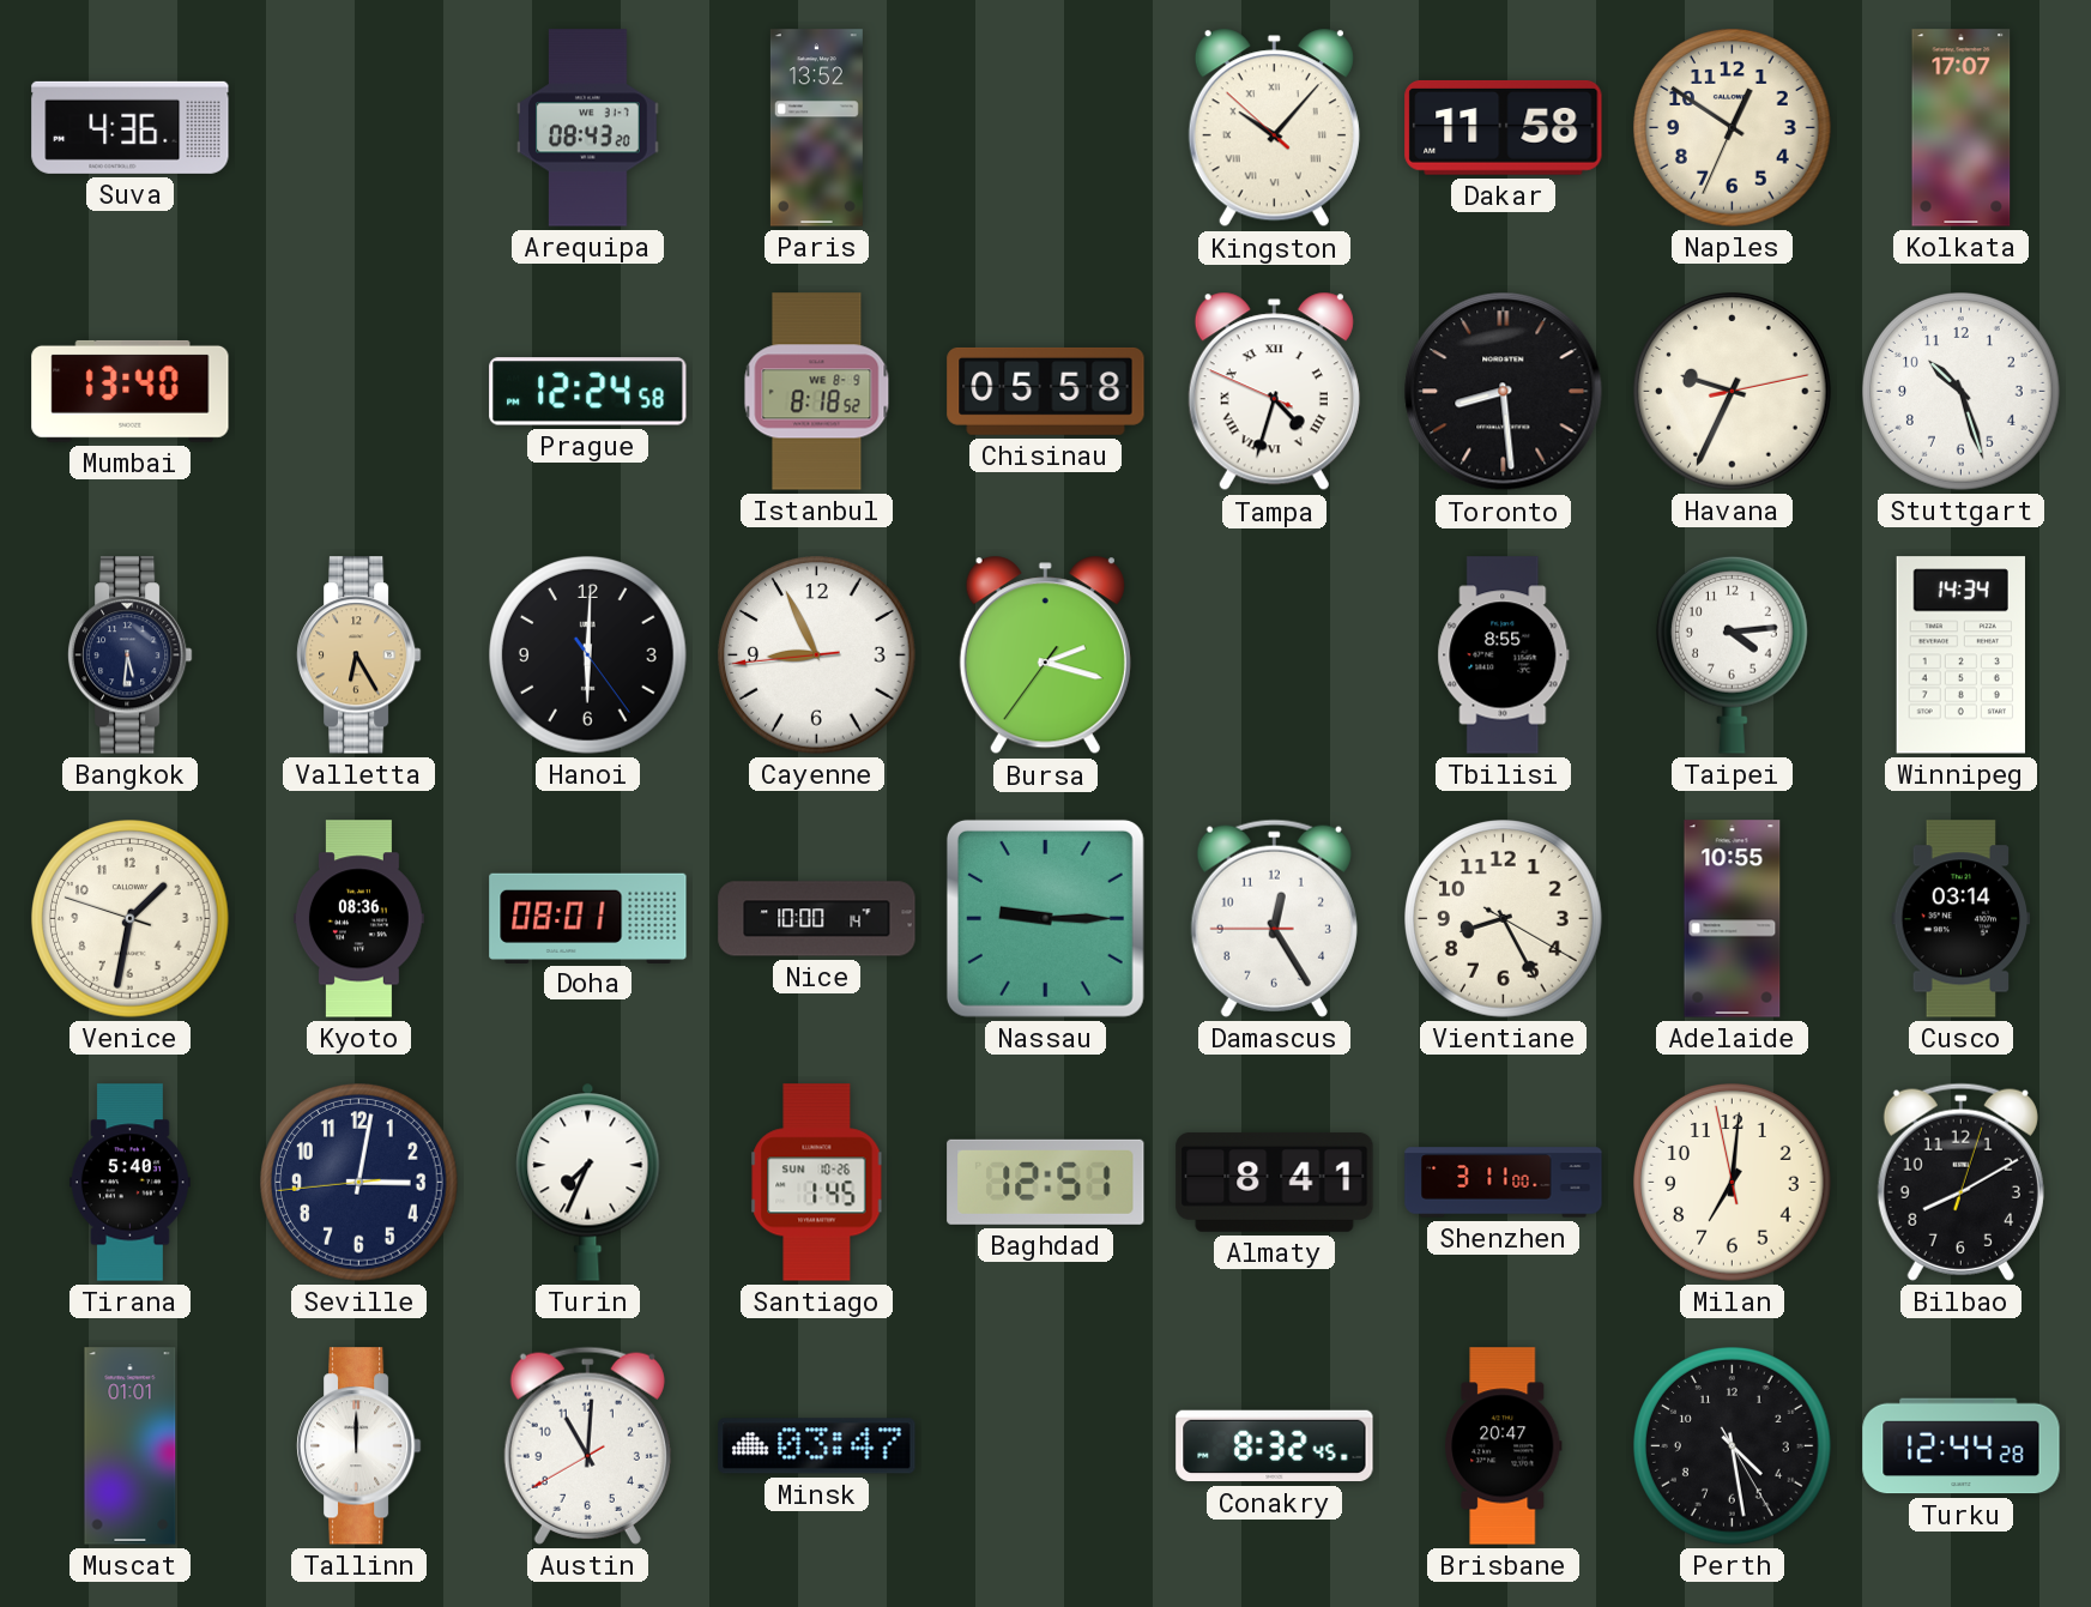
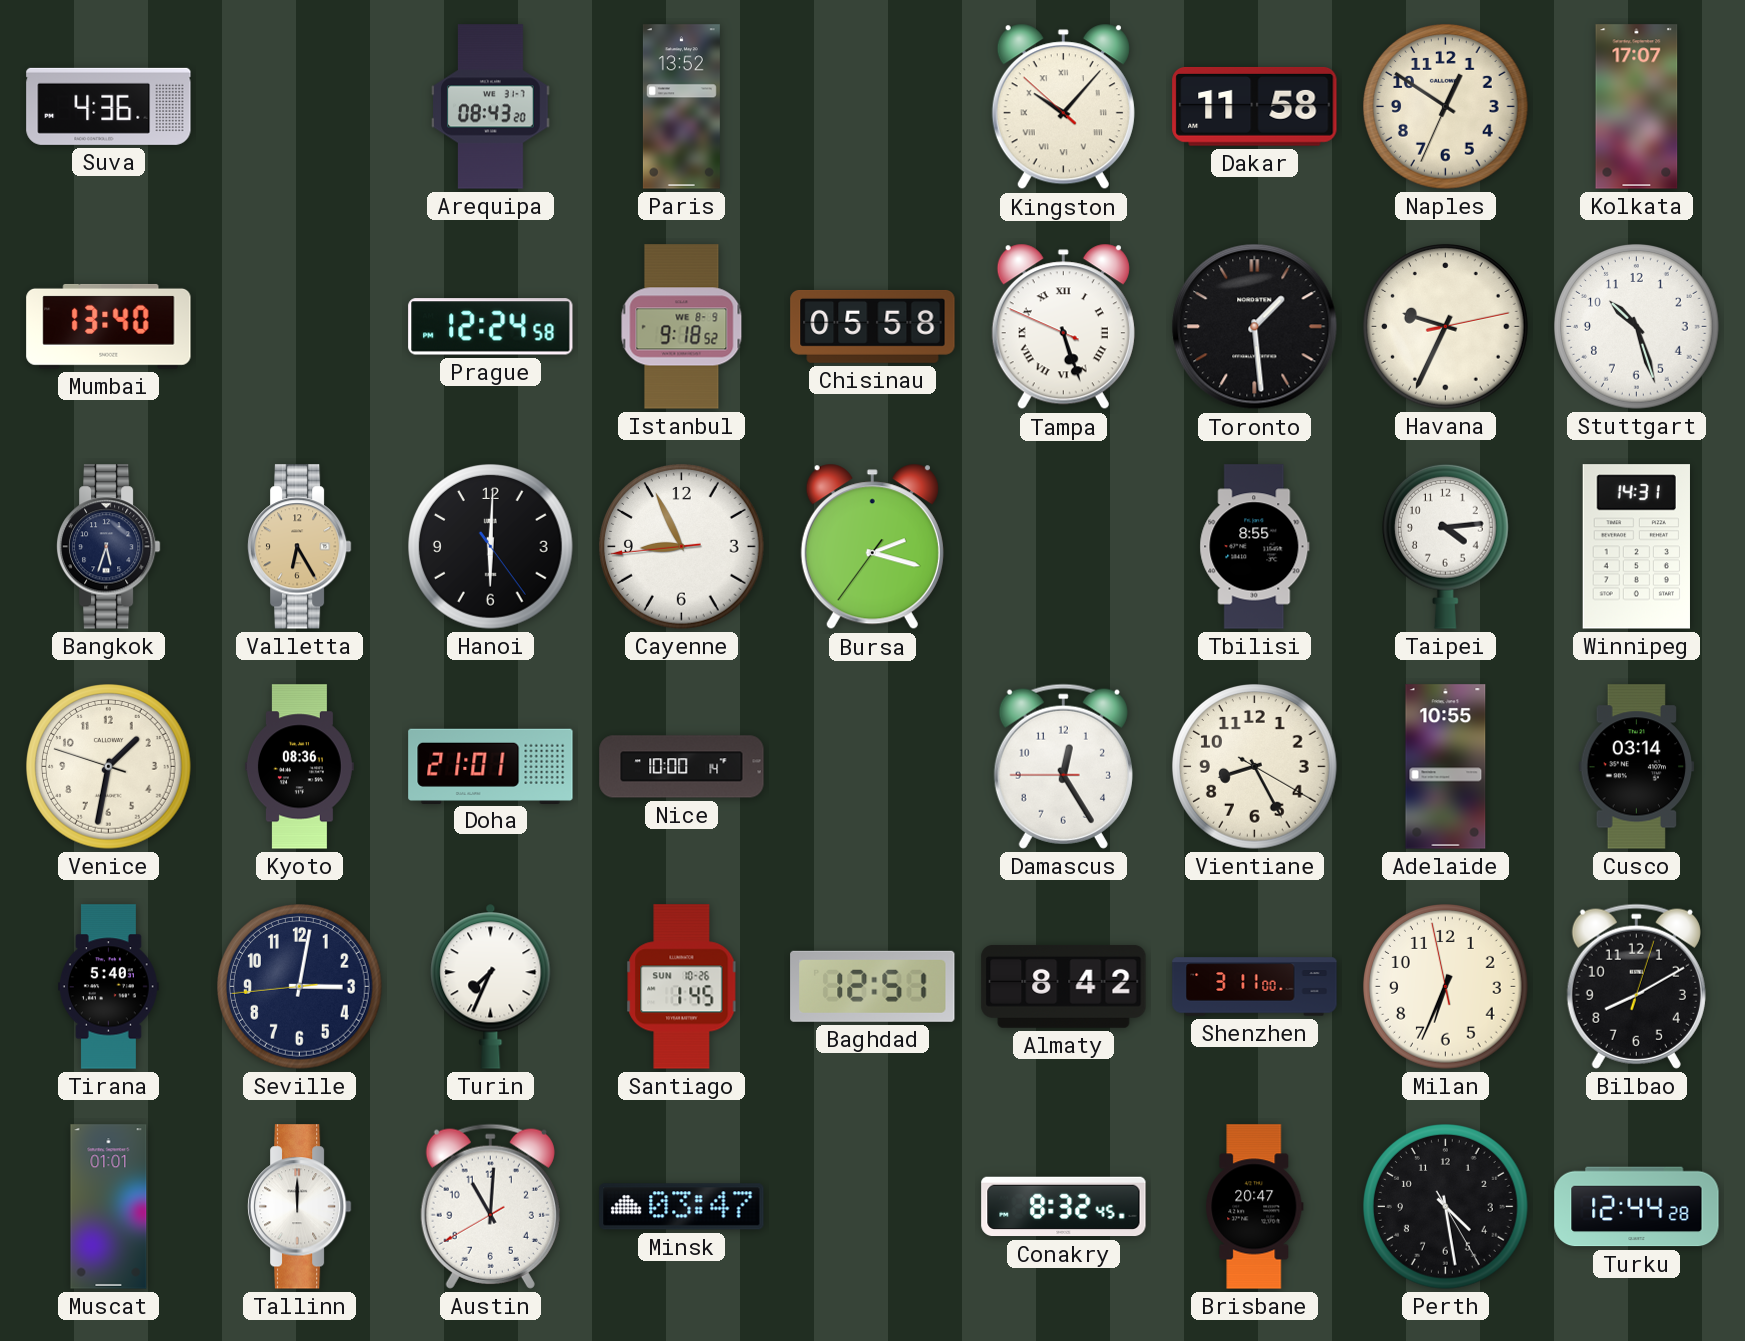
Istanbul: 8:18 -> 9:18 (682, 327)
Tampa: 4:32 -> 5:26 (1063, 327)
Toronto: 8:29 -> 1:29 (1255, 327)
Bangkok: 5:31 -> 5:33 (108, 547)
Winnipeg: 14:34 -> 14:31 (1636, 547)
Doha: 08:01 -> 21:01 (491, 766)
Nassau: 9:15 -> none (1045, 918)
Almaty: 8:41 -> 8:42 (1064, 986)
Milan: 7:00 -> 6:33 (1446, 987)
